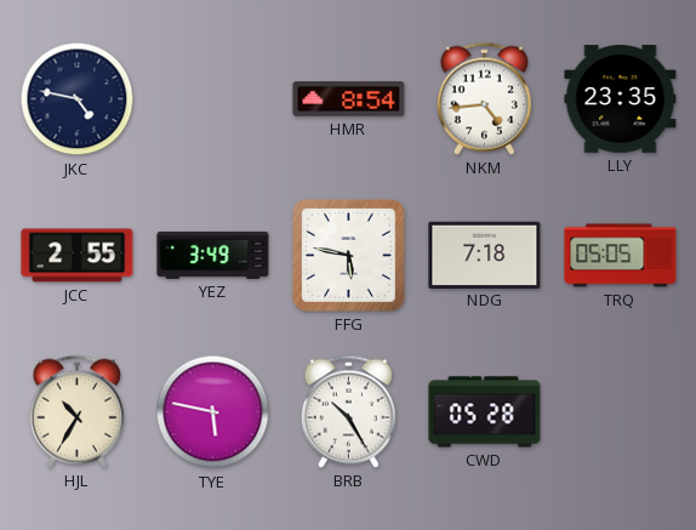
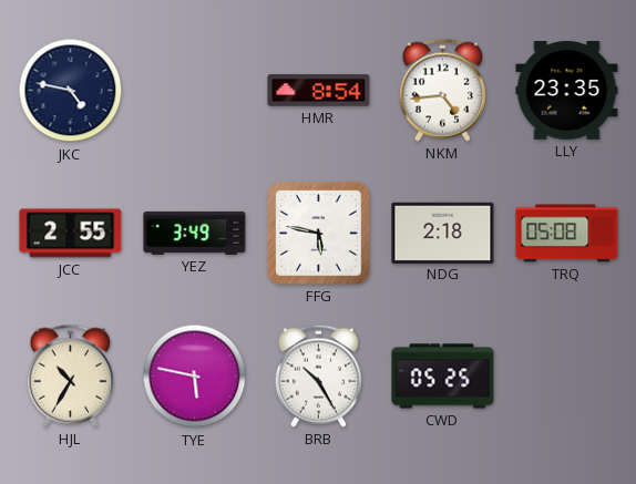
NDG: 7:18 -> 2:18 (443, 233)
TRQ: 05:05 -> 05:08 (567, 234)
CWD: 05:28 -> 05:25 (443, 377)
